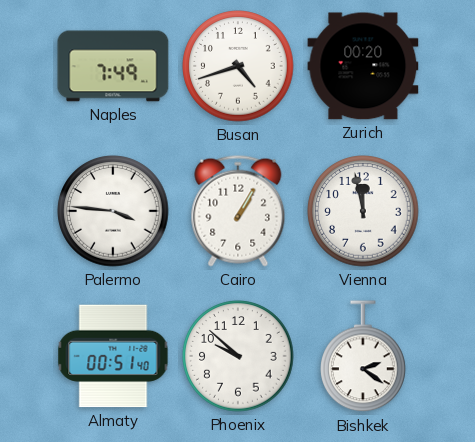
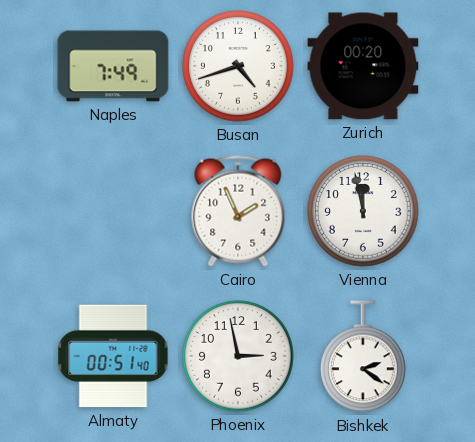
Palermo: 3:46 -> none (113, 211)
Cairo: 1:05 -> 1:56 (238, 211)
Phoenix: 9:52 -> 2:58 (238, 356)
